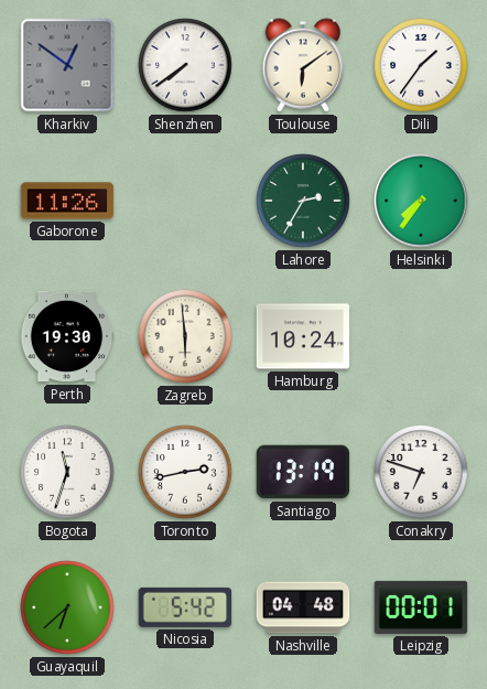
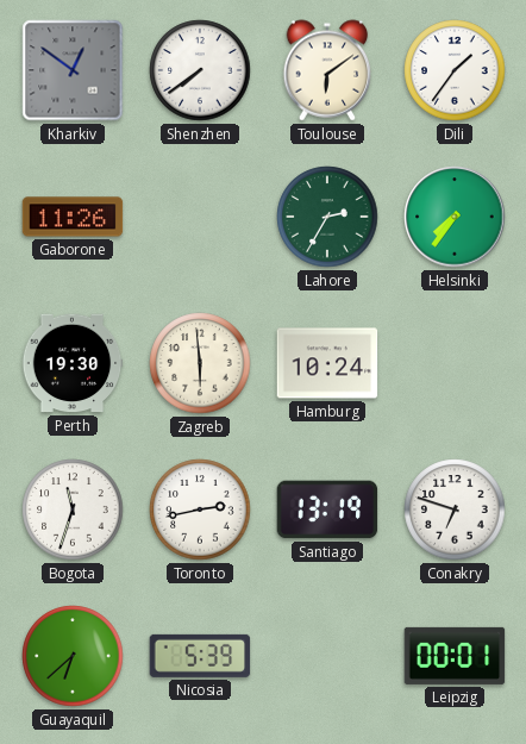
Nicosia: 5:42 -> 5:39 (200, 656)
Nashville: 04:48 -> none (303, 607)
